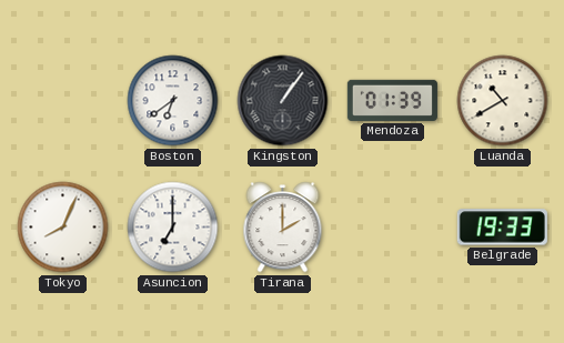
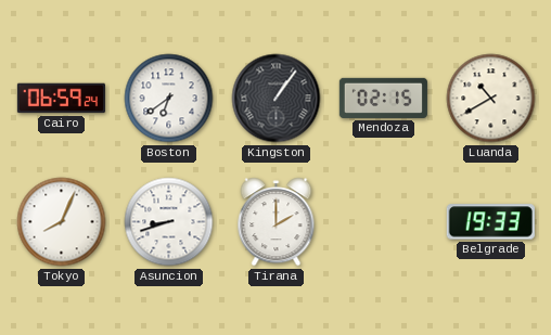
Cairo: none -> 06:59 (61, 99)
Mendoza: 01:39 -> 02:15 (383, 98)
Asuncion: 7:00 -> 8:42 (169, 222)
